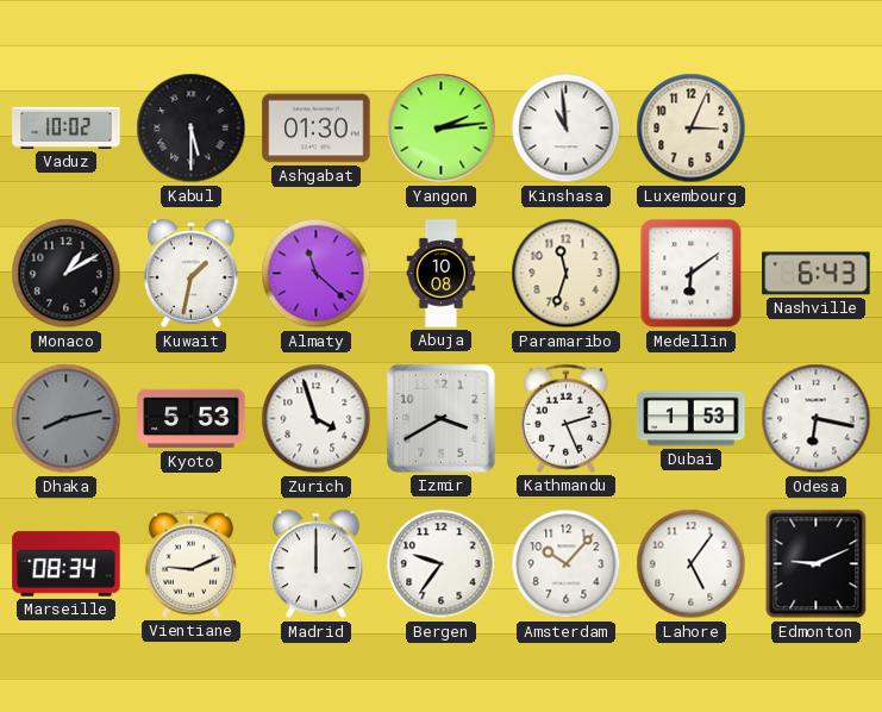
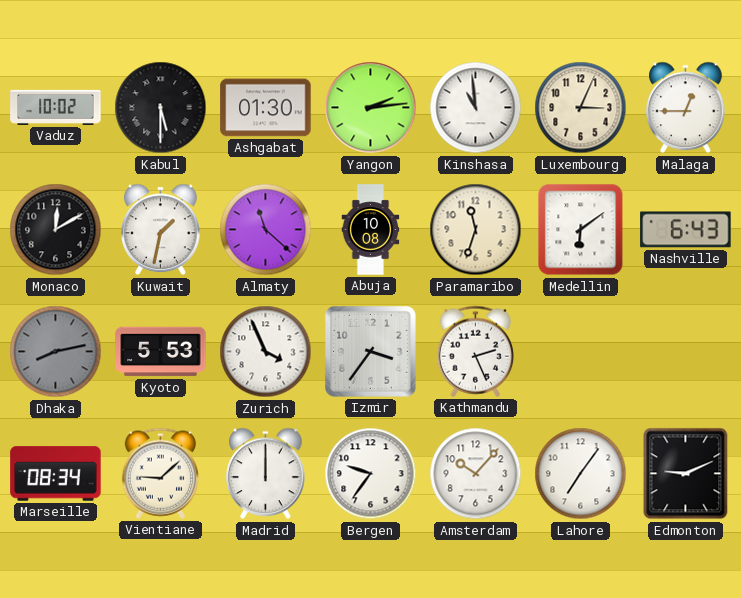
Malaga: none -> 12:45 (686, 108)
Monaco: 1:10 -> 12:10 (56, 230)
Zurich: 3:57 -> 3:56 (266, 352)
Izmir: 3:40 -> 3:36 (371, 352)
Dubai: 1:53 -> none (692, 419)
Odesa: 6:17 -> none (817, 419)
Vientiane: 9:11 -> 9:08 (160, 473)
Lahore: 5:06 -> 7:06 (581, 474)
